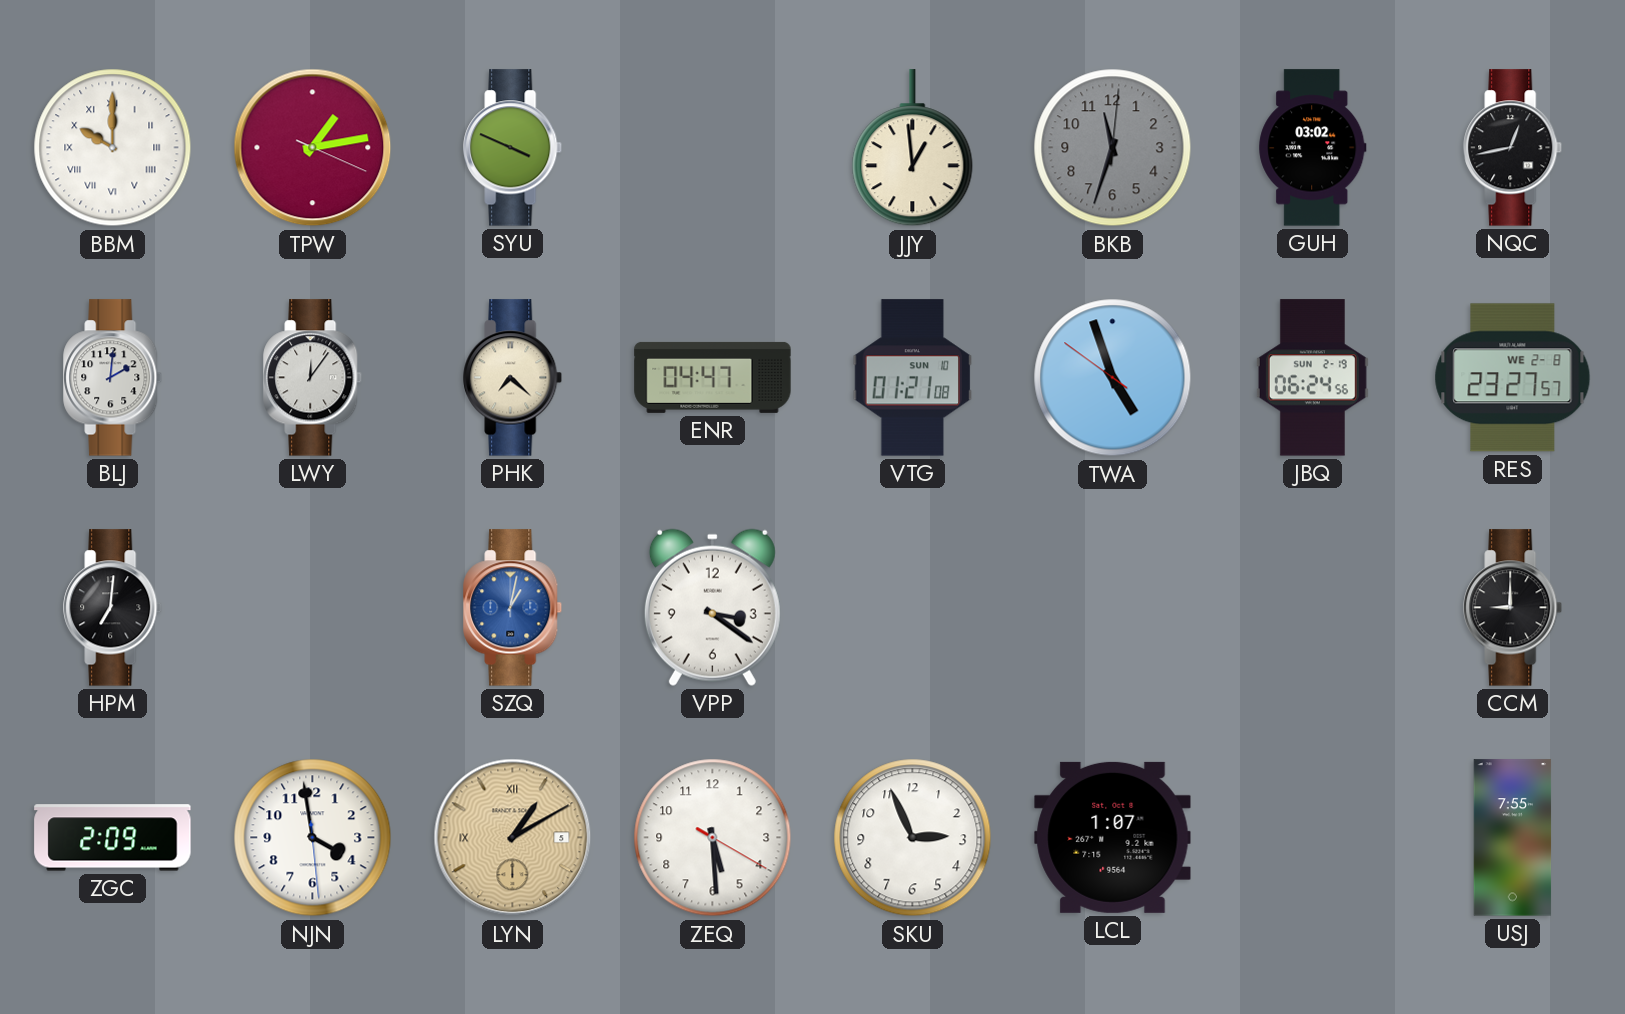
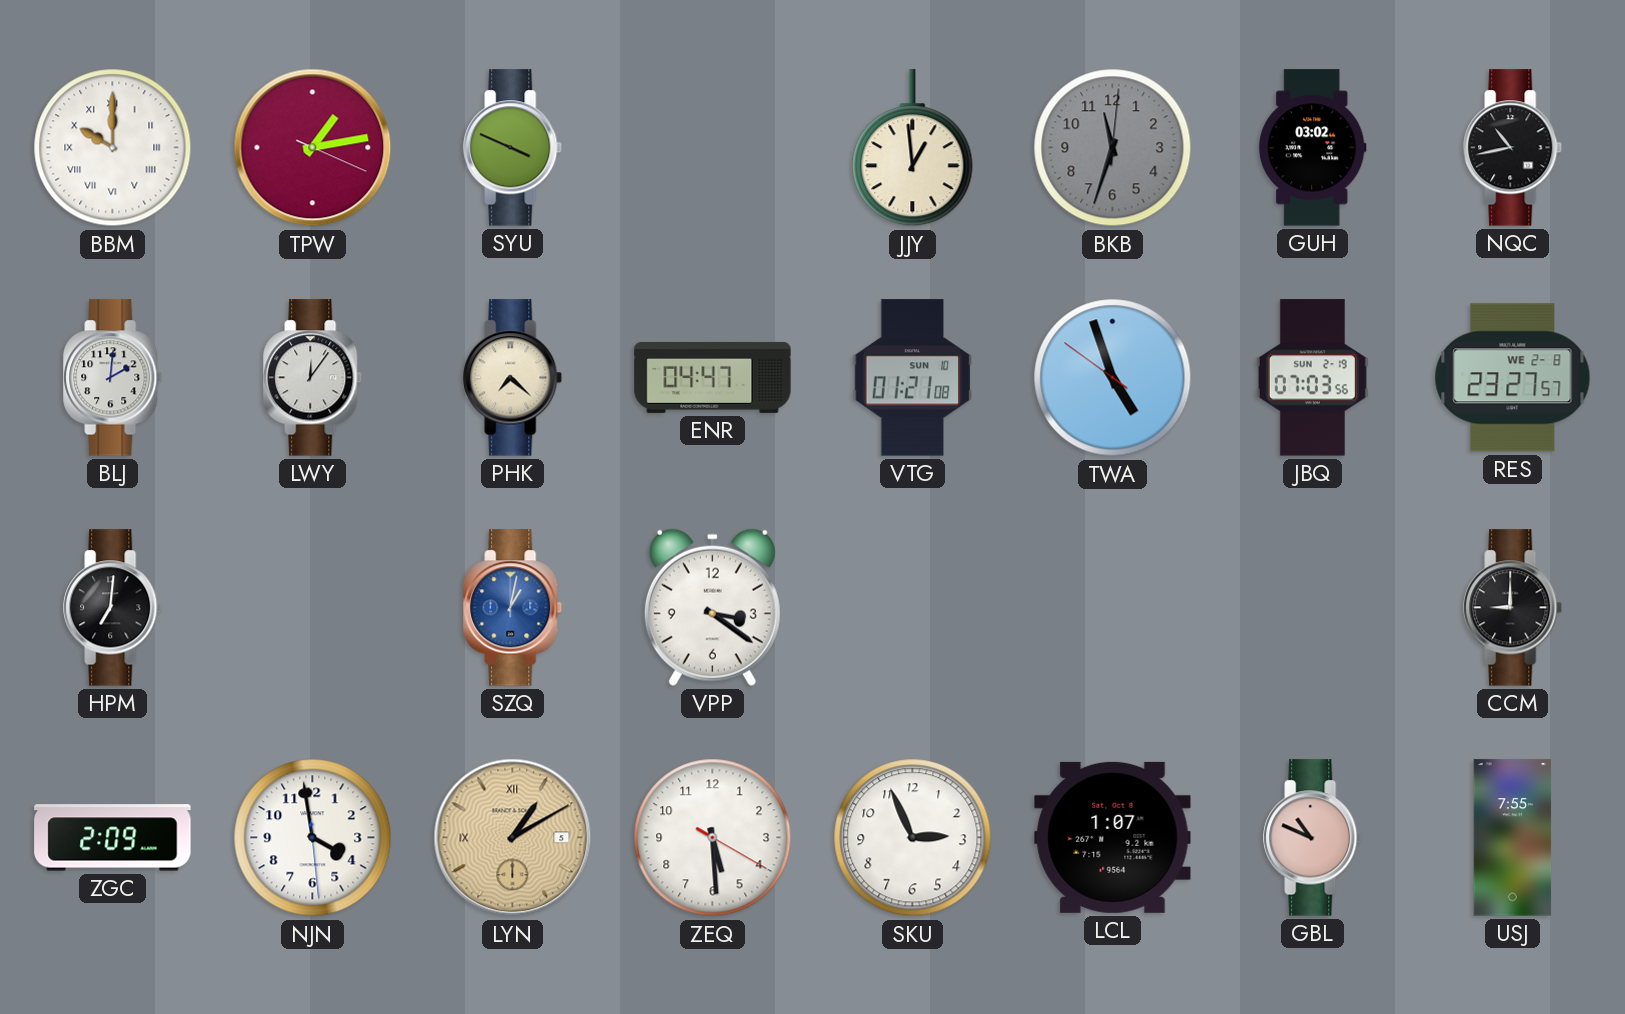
NQC: 12:43 -> 10:43 (1513, 148)
JBQ: 06:24 -> 07:03 (1312, 378)
GBL: none -> 10:49 (1313, 838)
